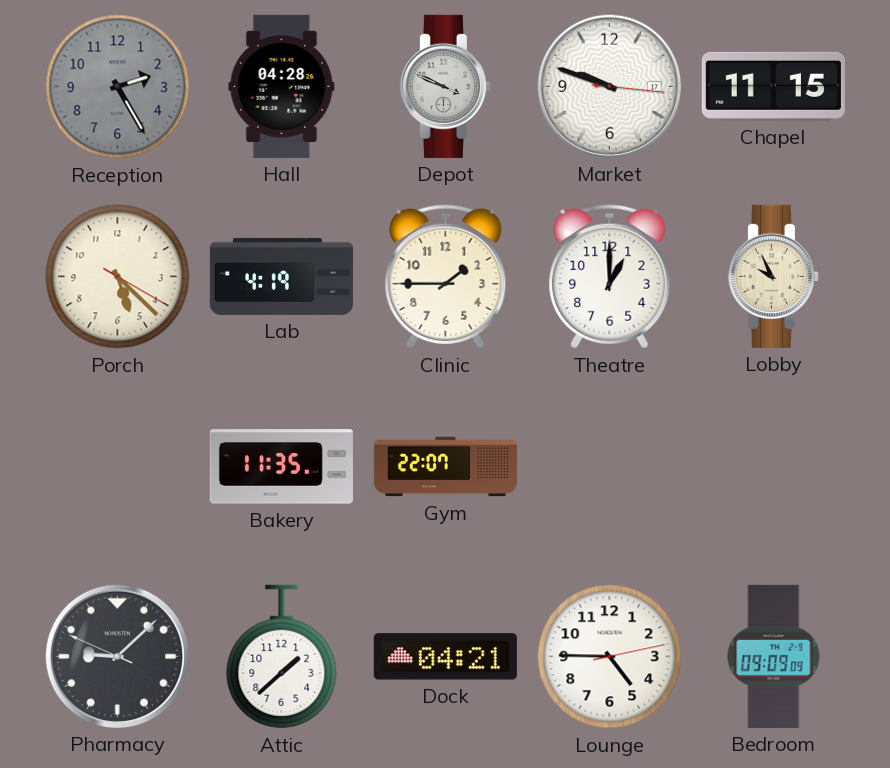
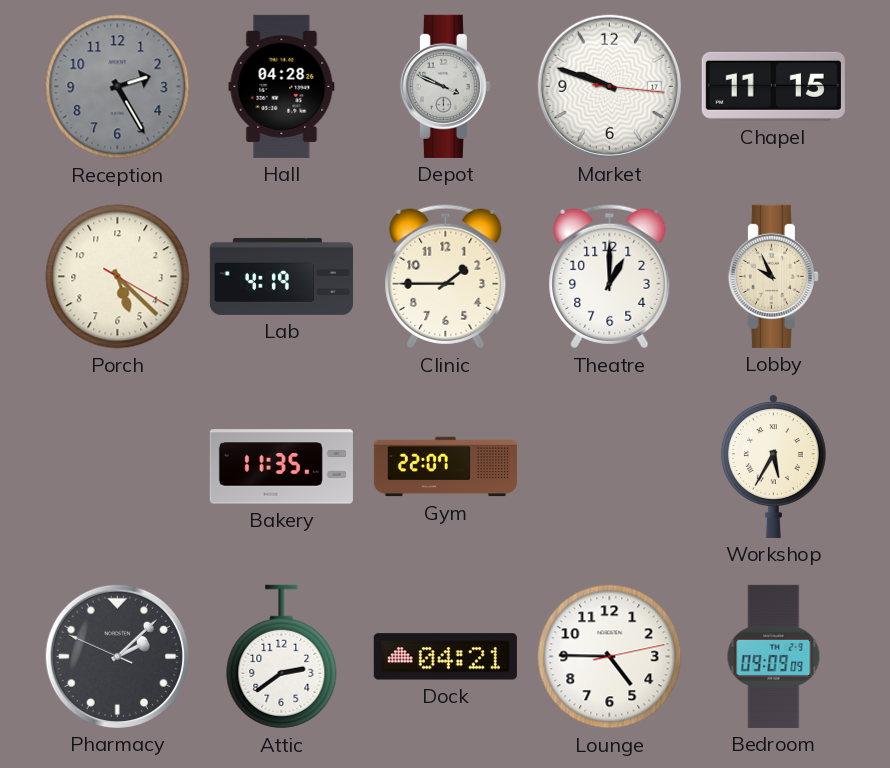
Workshop: none -> 5:35 (773, 466)
Pharmacy: 9:07 -> 2:07 (117, 656)
Attic: 1:38 -> 2:39 (282, 657)
